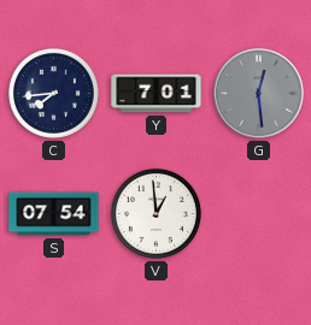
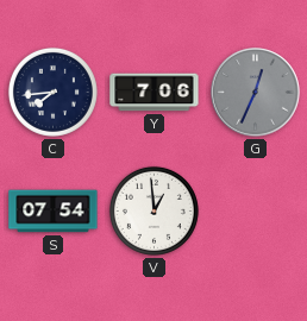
Y: 7:01 -> 7:06 (155, 93)
G: 12:29 -> 12:34 (256, 93)
